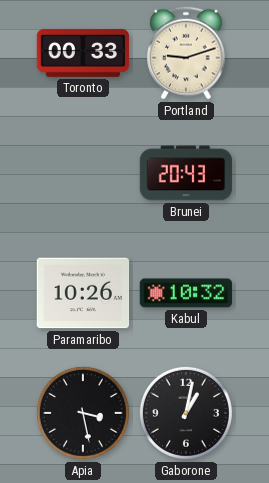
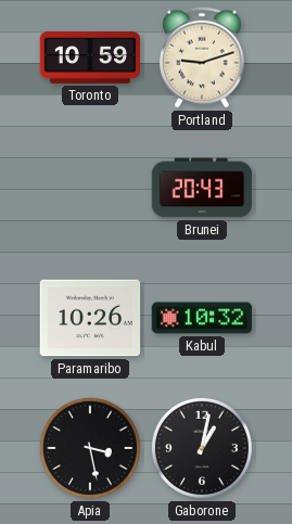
Toronto: 00:33 -> 10:59 (90, 57)
